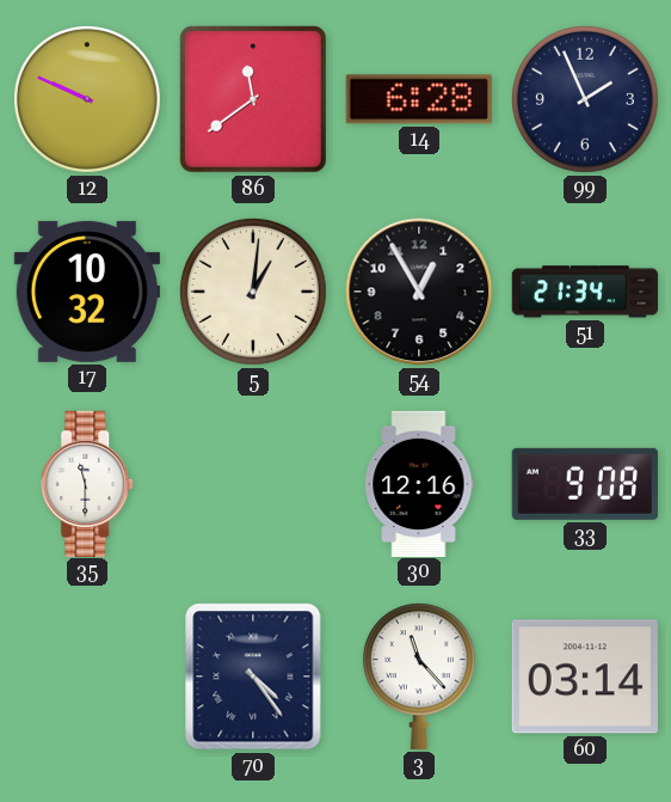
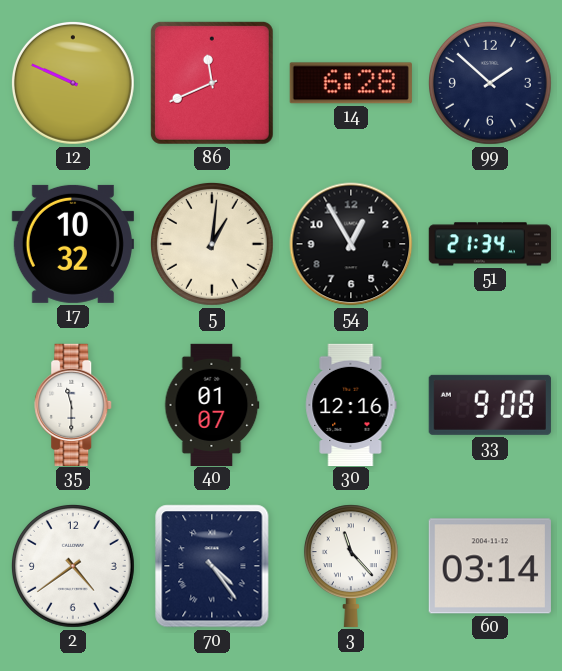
86: 11:39 -> 11:41 (212, 83)
99: 1:56 -> 1:52 (490, 83)
40: none -> 01:07 (212, 404)
2: none -> 4:39 (73, 566)
